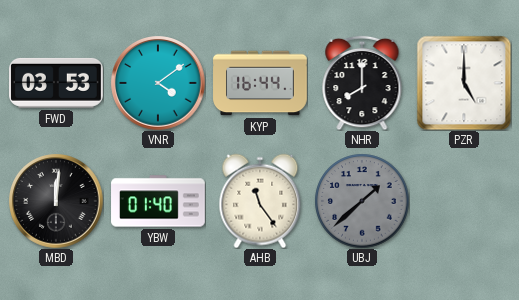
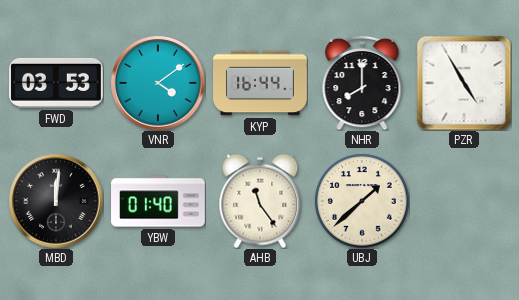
PZR: 5:00 -> 4:55 (464, 83)
UBJ dial: grey -> cream (362, 201)
